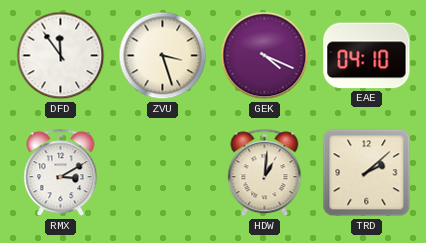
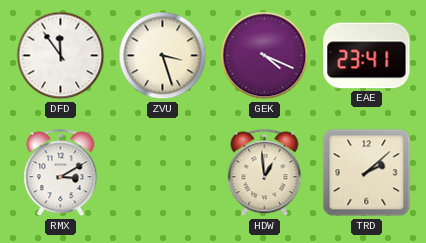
EAE: 04:10 -> 23:41 (367, 56)
HDW: 1:01 -> 12:59 (265, 173)
